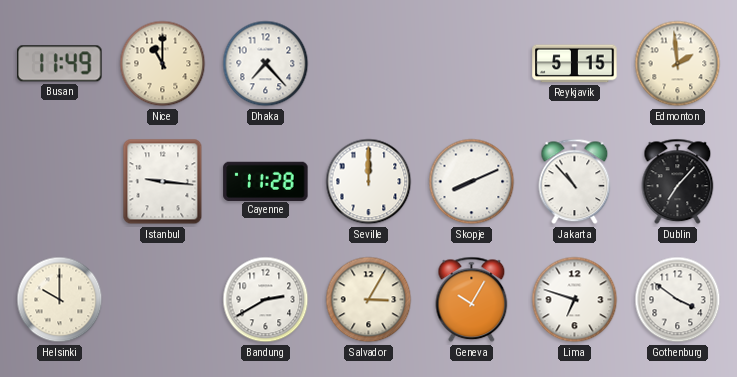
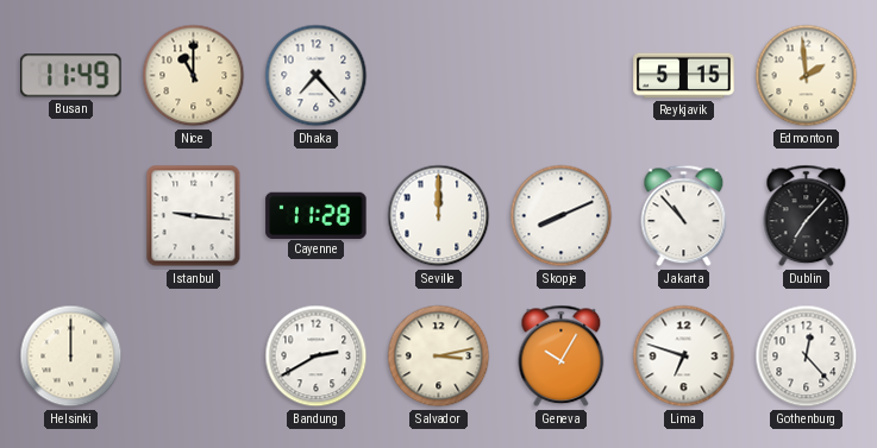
Helsinki: 10:00 -> 12:00 (71, 356)
Salvador: 3:05 -> 3:13 (439, 356)
Gothenburg: 3:51 -> 12:23 (807, 356)
